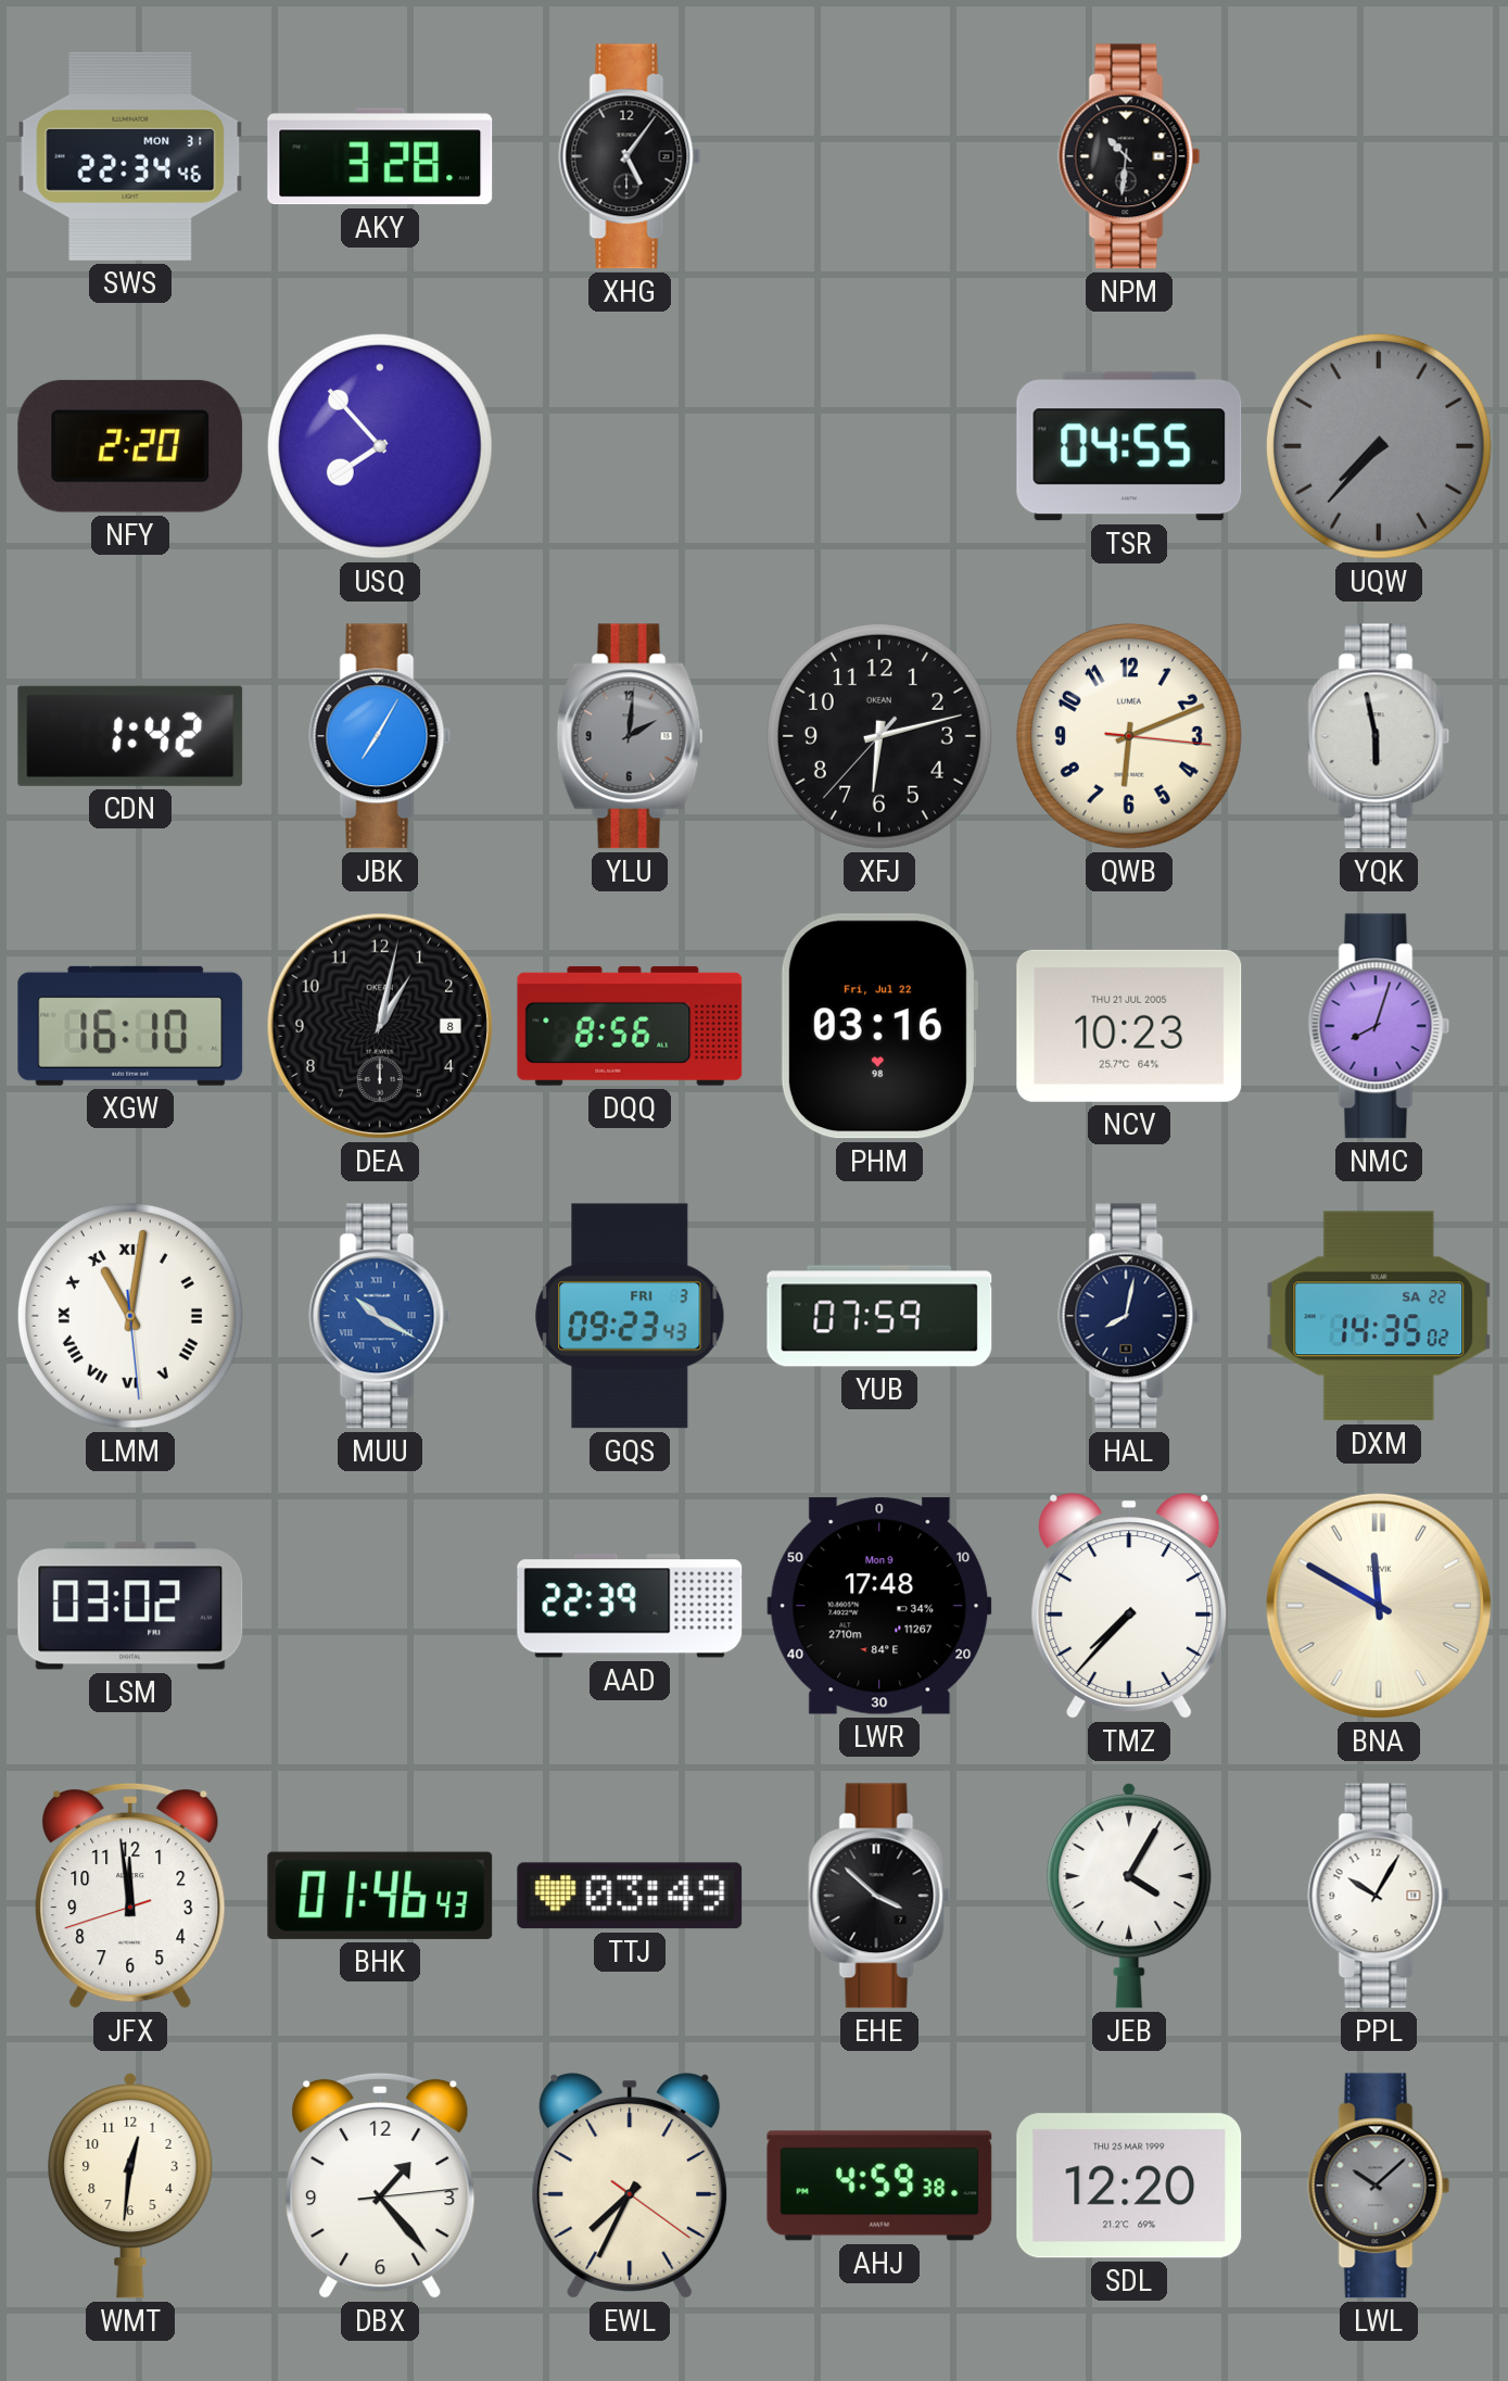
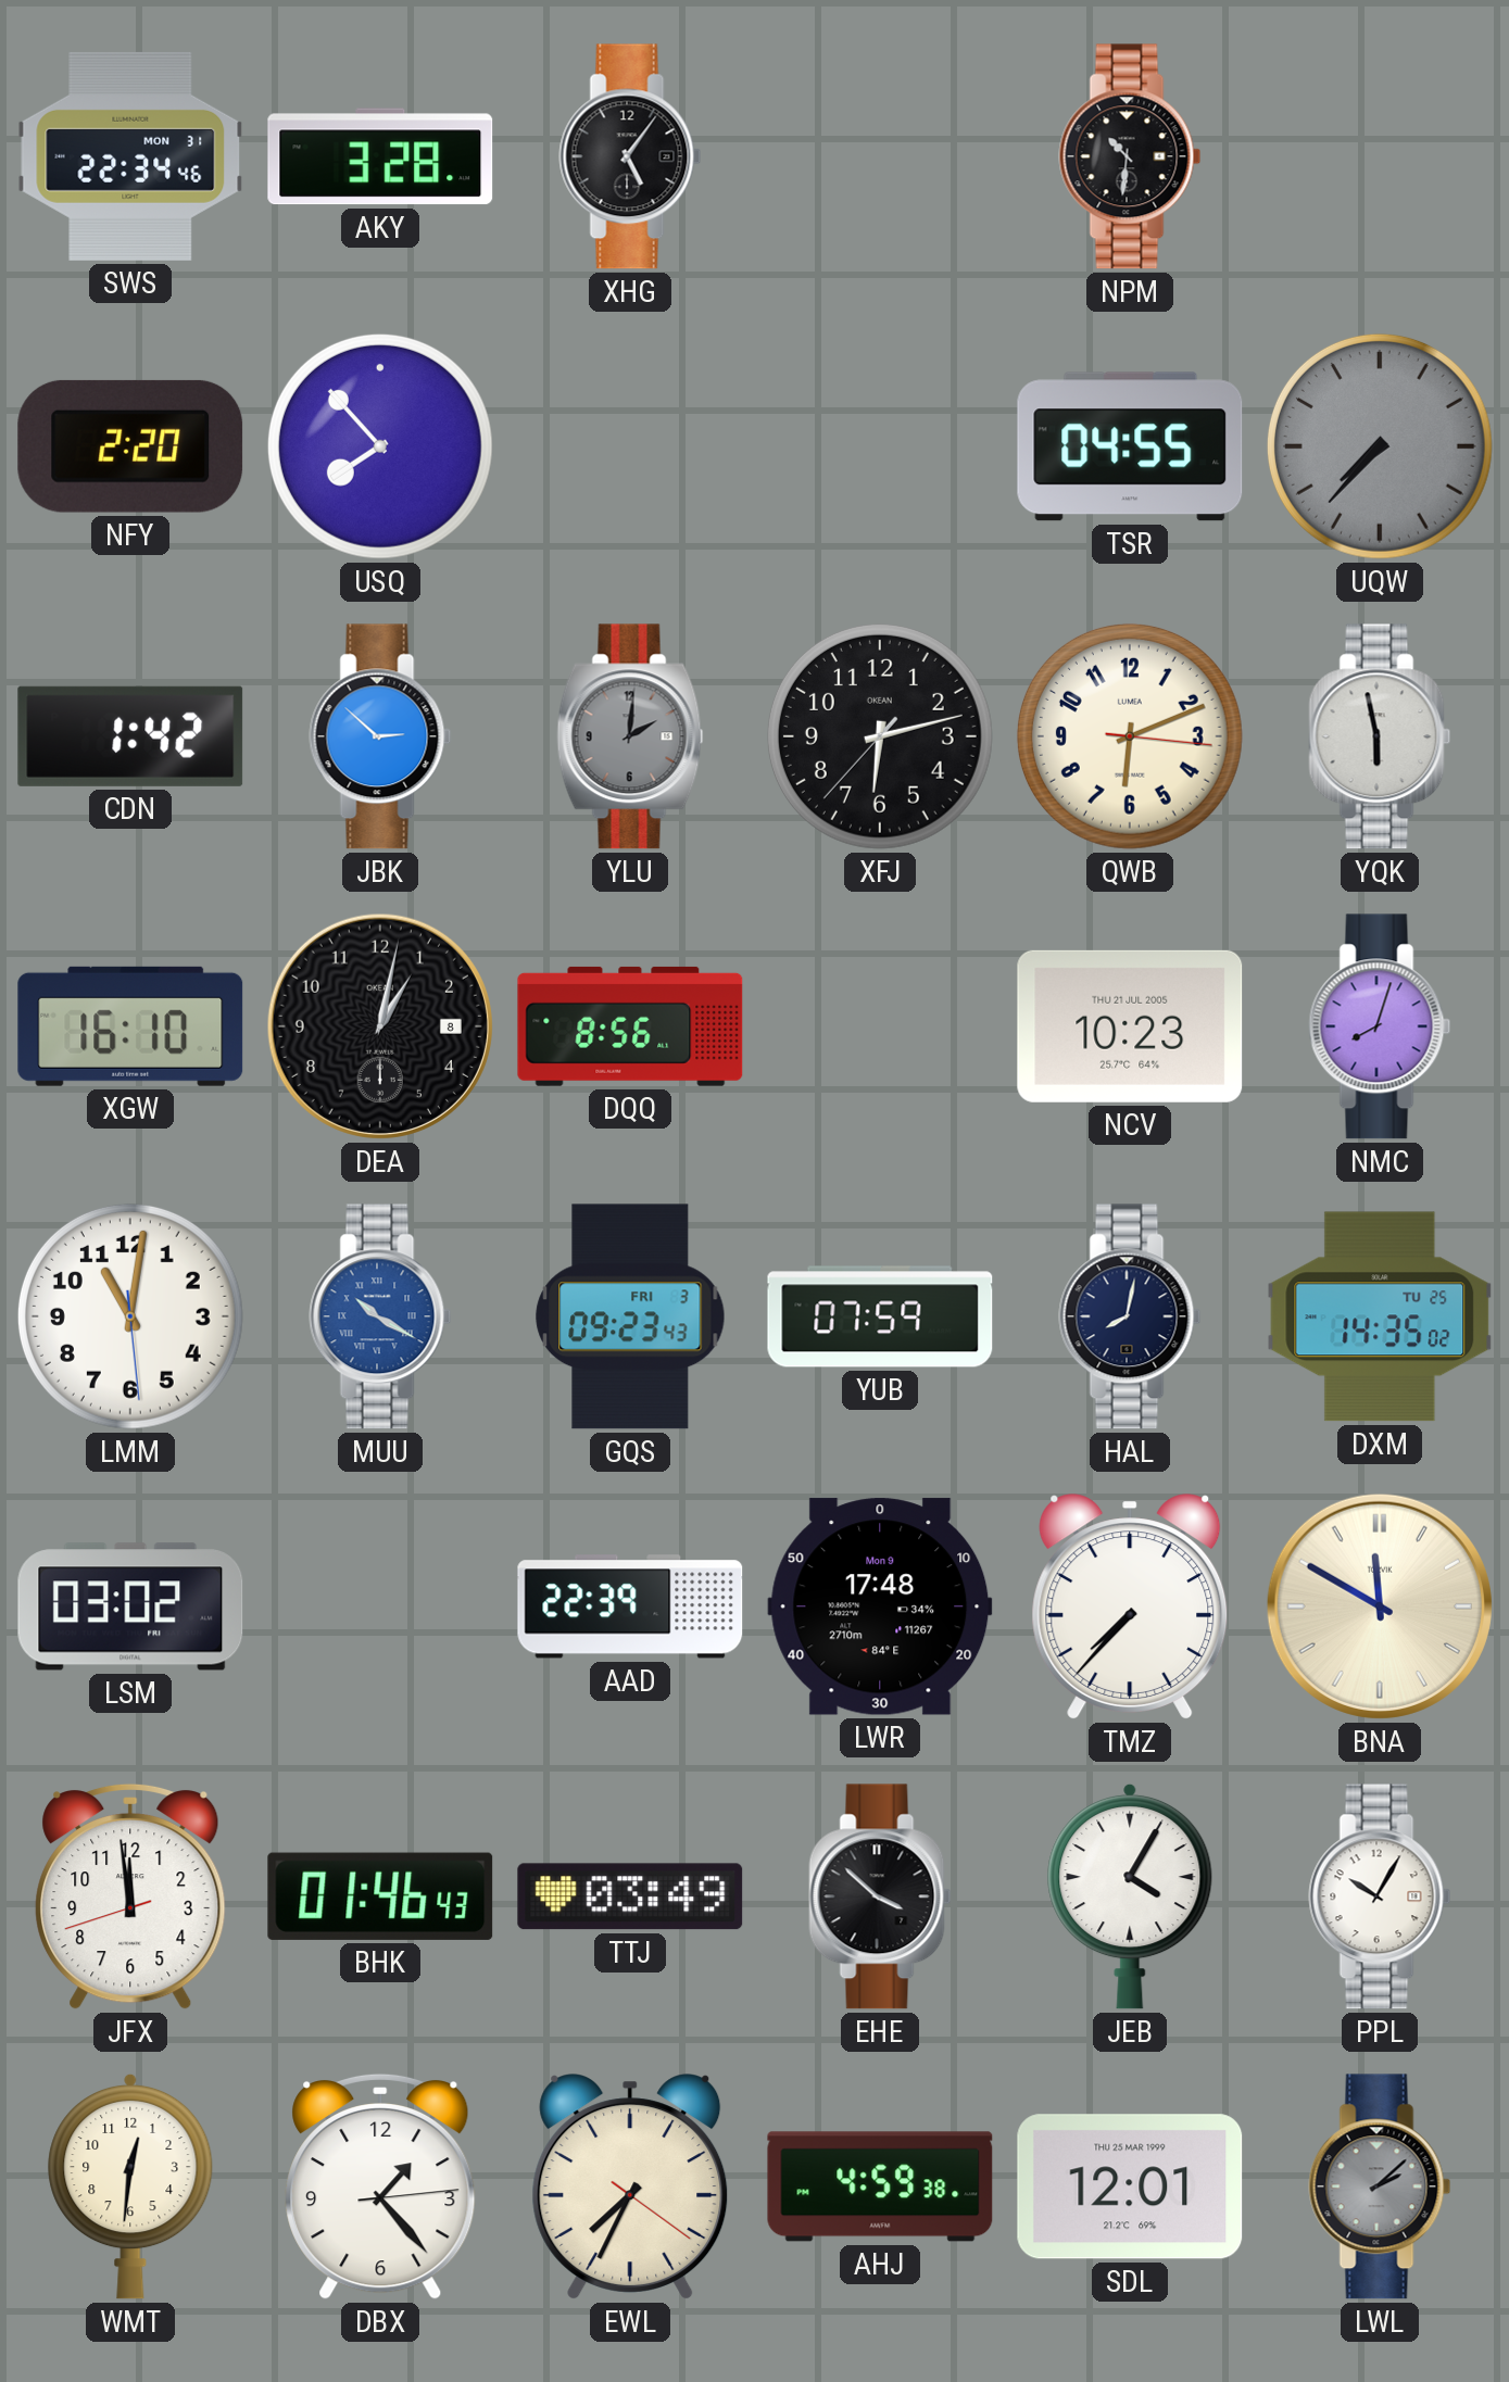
JBK: 7:05 -> 2:52 (380, 736)
PHM: 03:16 -> none (878, 1026)
LMM numerals: Roman -> Arabic (130, 1316)
DXM date: SA 22 -> TU 25 (1380, 1316)
SDL: 12:20 -> 12:01 (1130, 2186)
LWL: 10:08 -> 2:08 (1380, 2186)
